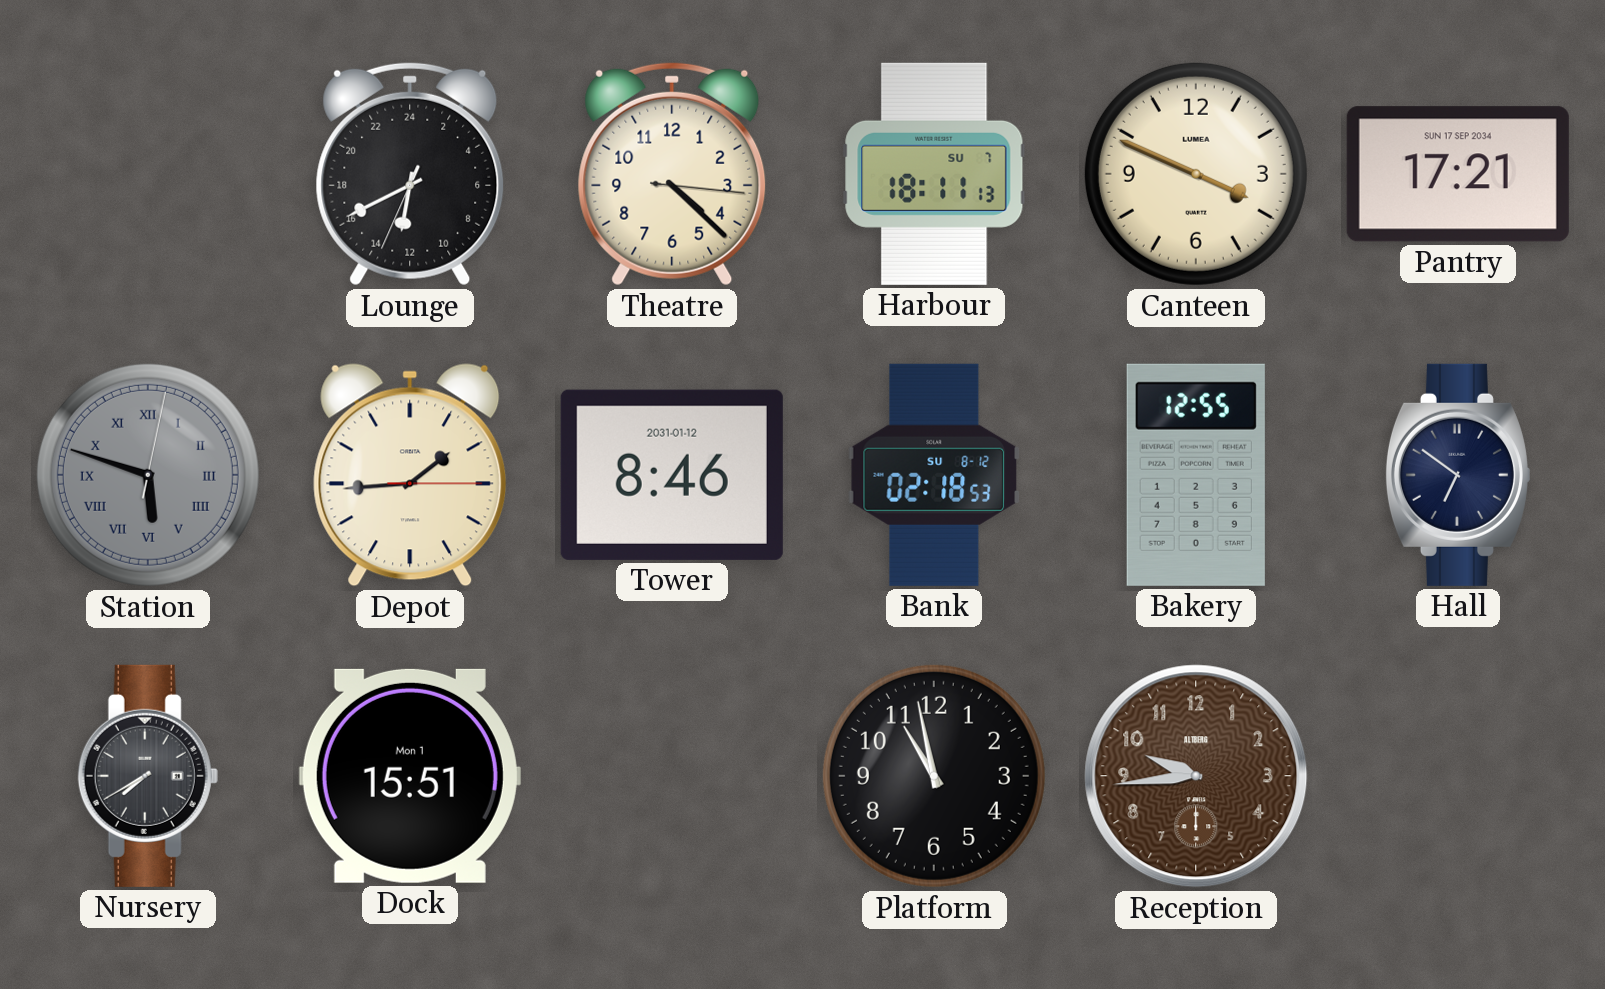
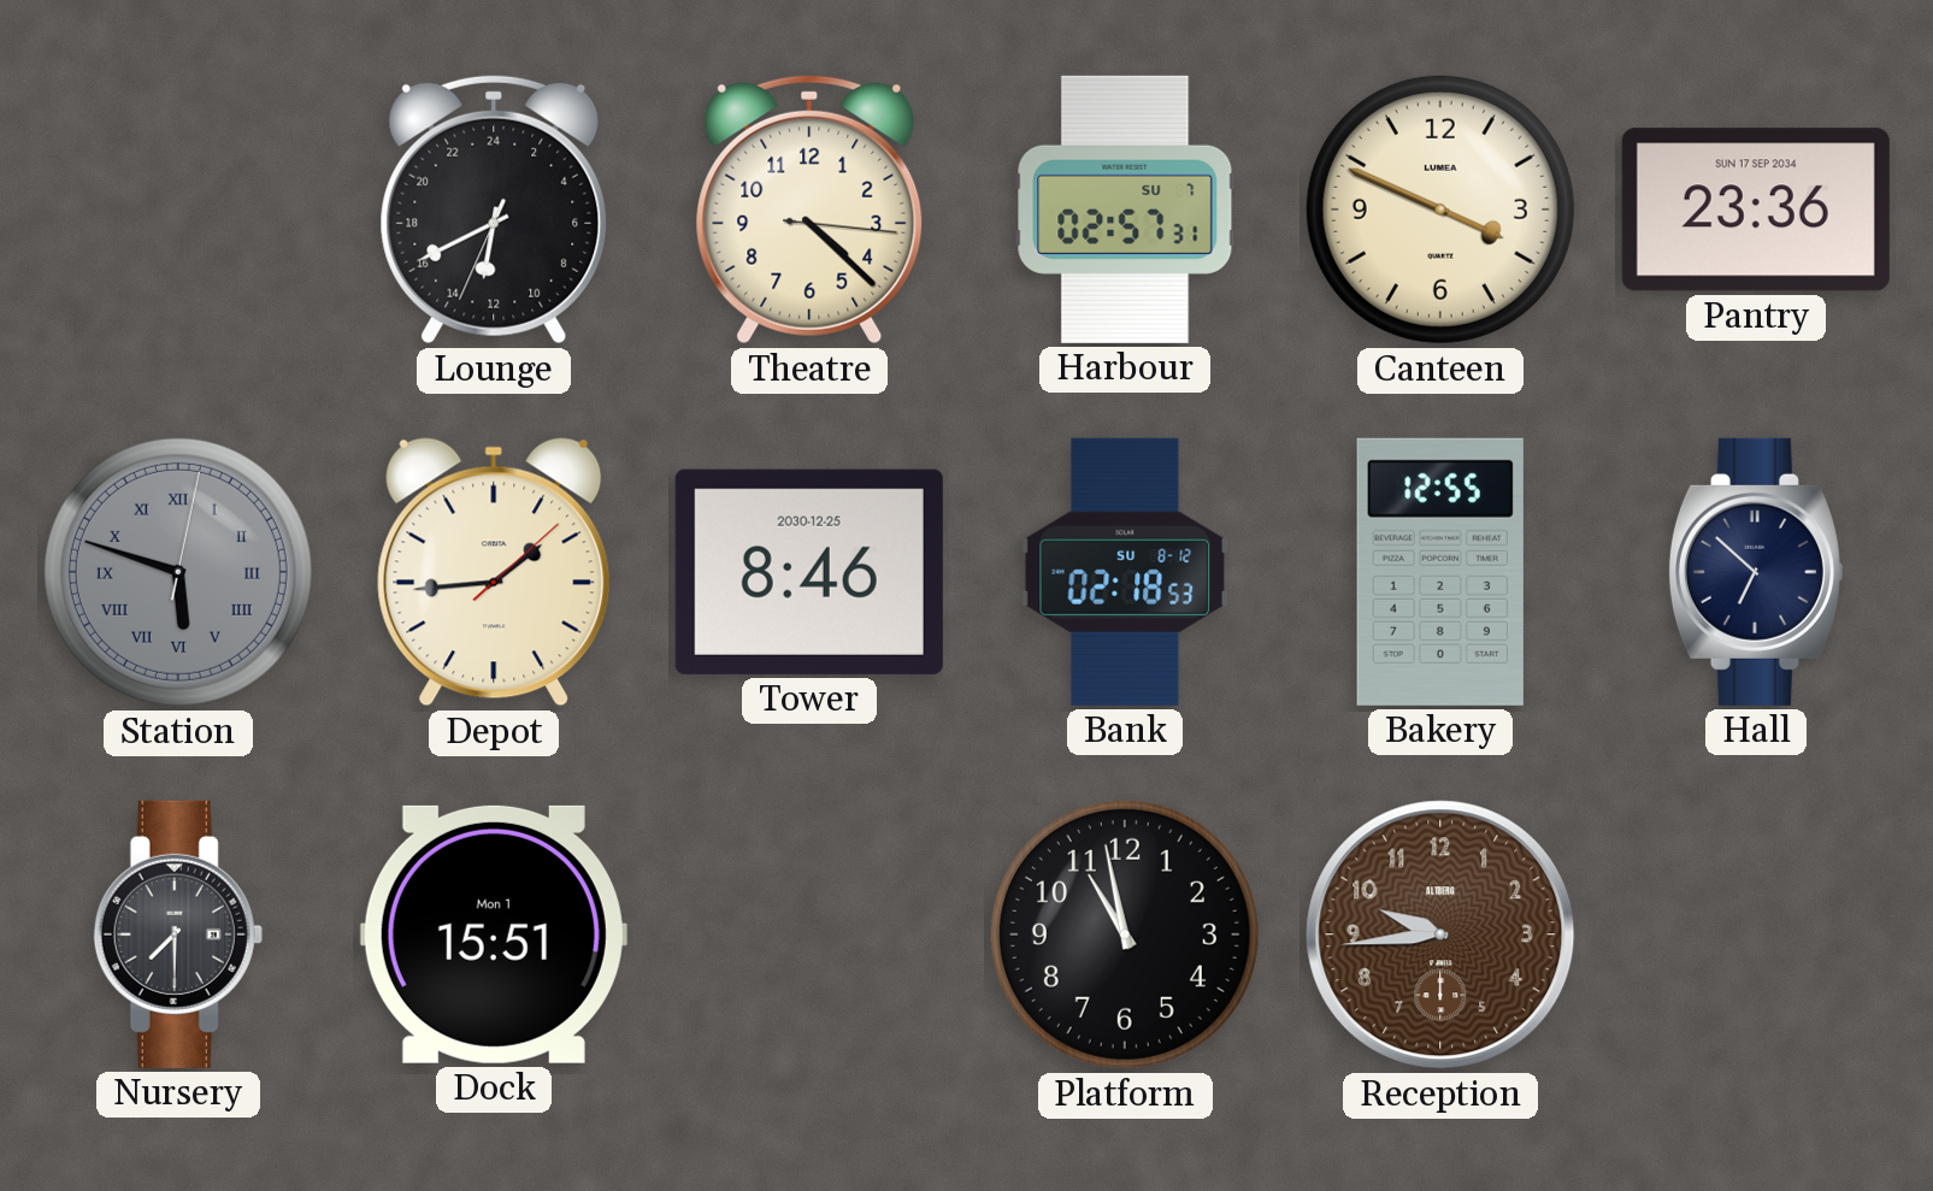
Harbour: 18:11 -> 02:57 (1125, 210)
Pantry: 17:21 -> 23:36 (1756, 210)
Depot: 1:44:15 -> 1:44:08 (494, 572)
Tower date: 2031-01-12 -> 2030-12-25 (809, 572)
Hall: 6:51 -> 6:52 (1755, 572)
Nursery: 7:40 -> 7:30 (178, 934)
